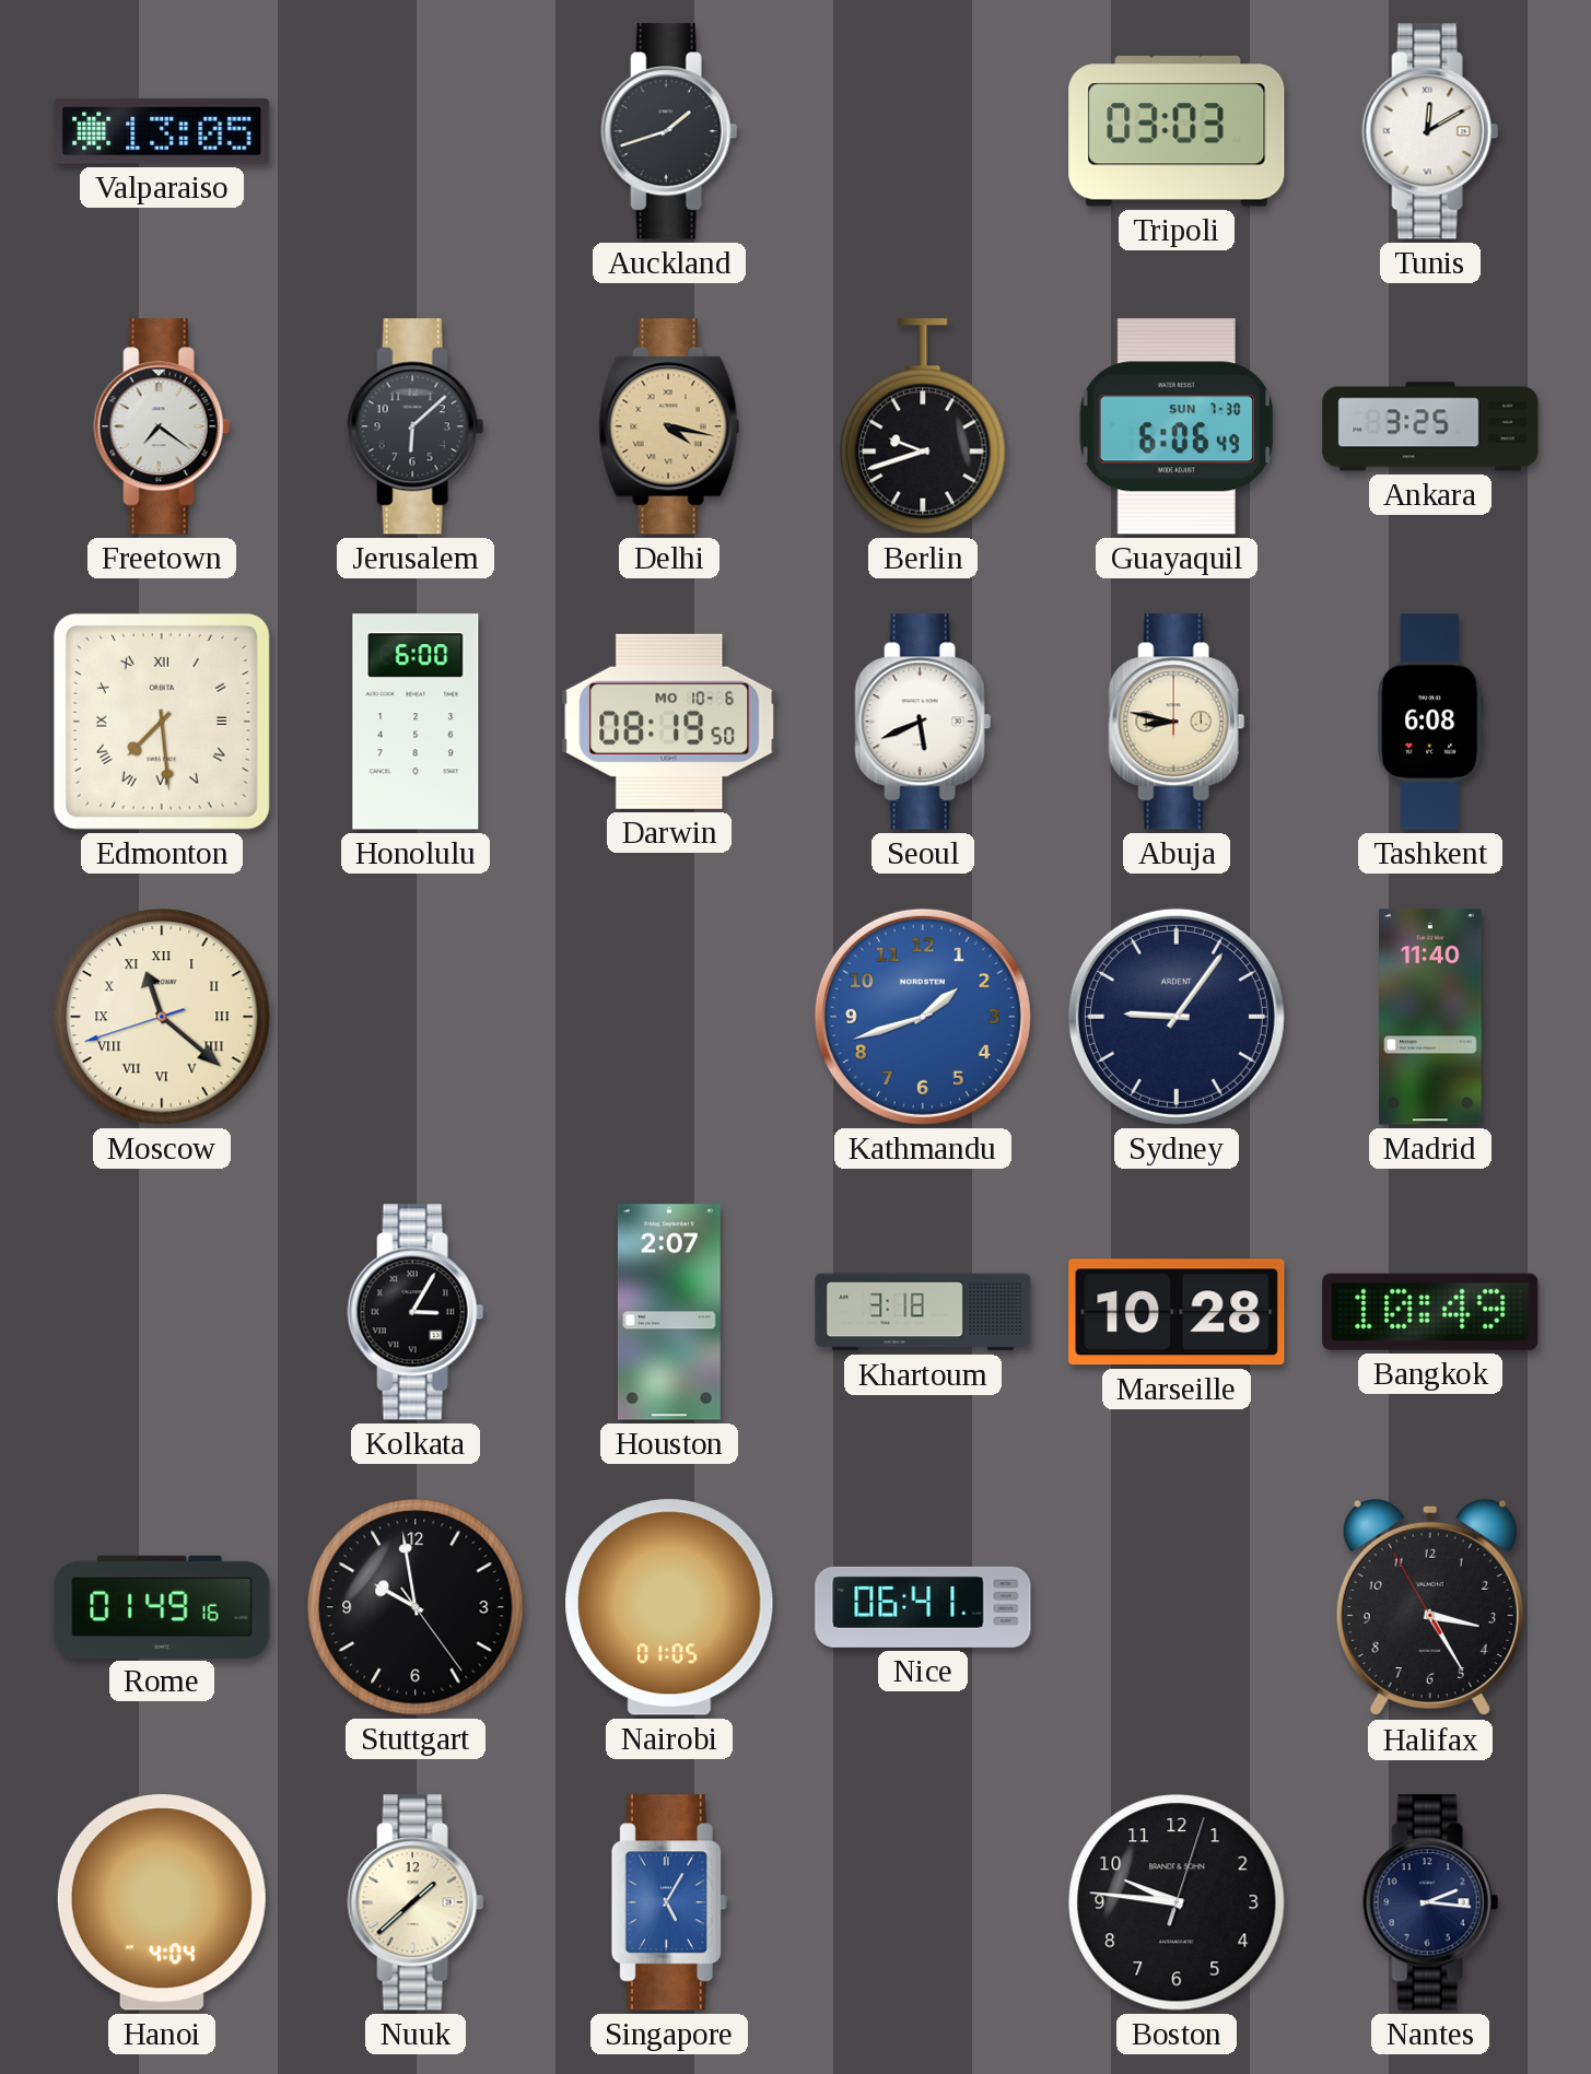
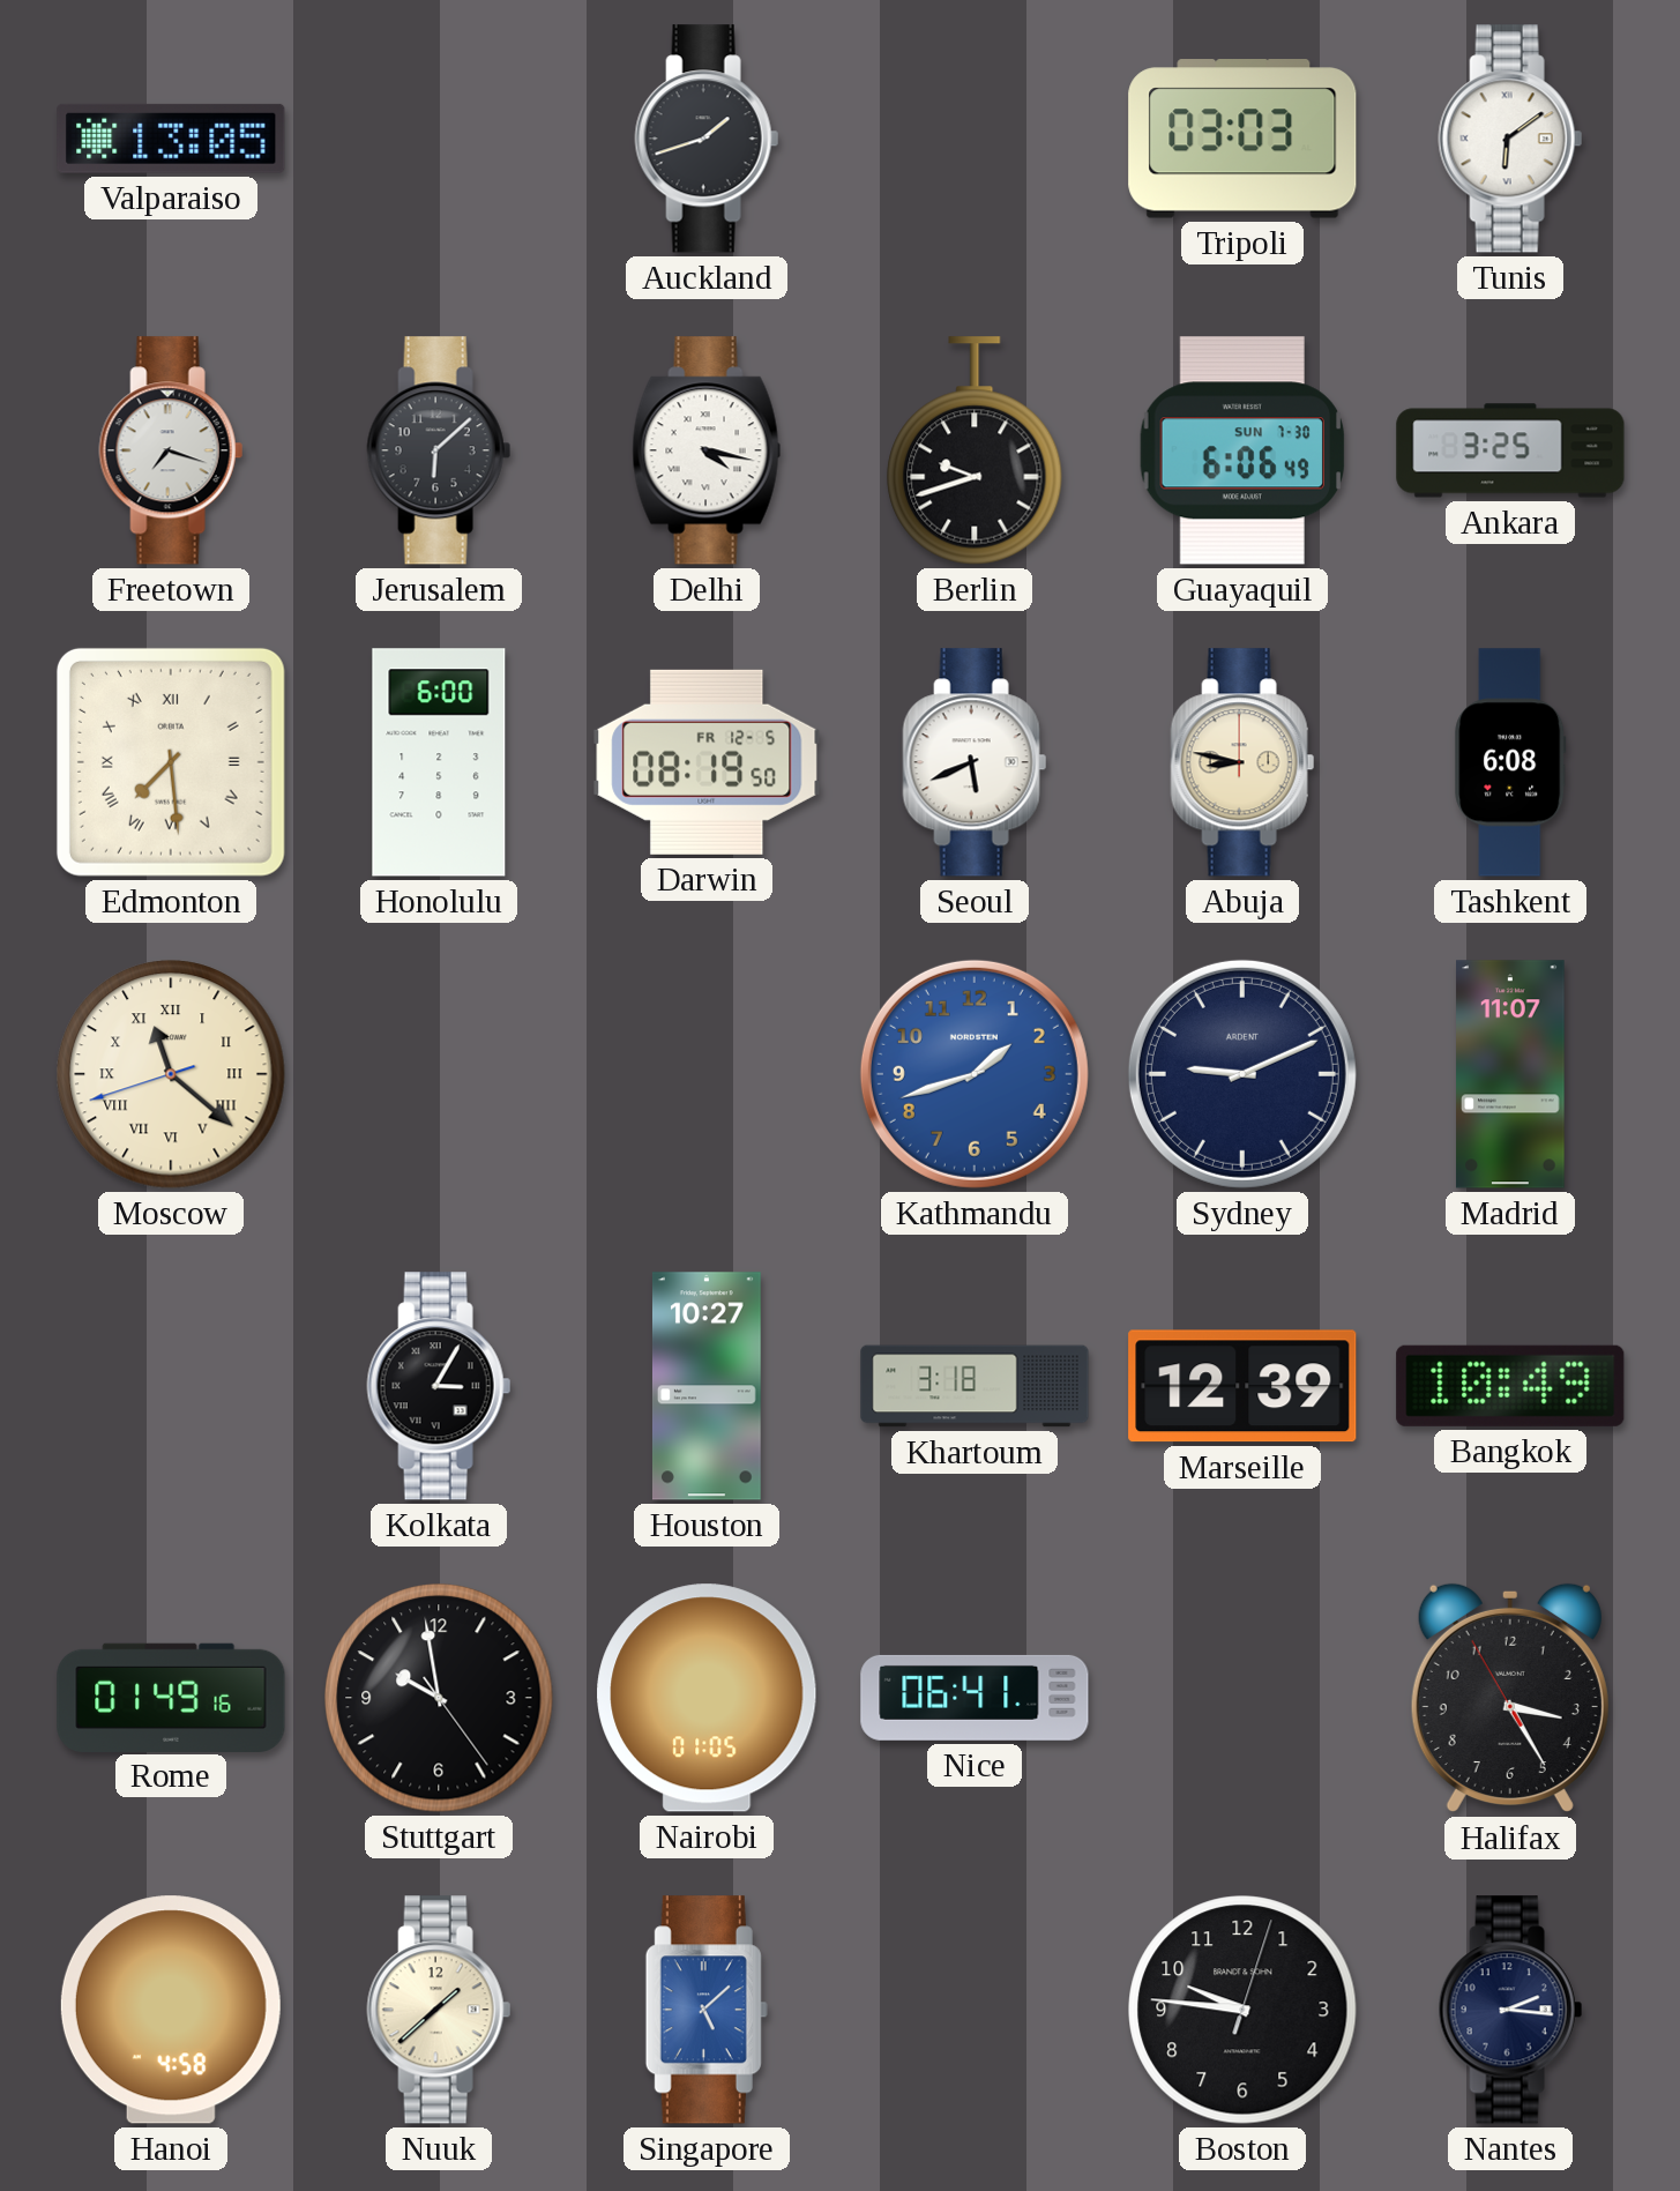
Tunis: 12:10 -> 6:09 (1510, 139)
Freetown: 7:21 -> 7:18 (171, 450)
Delhi dial: champagne -> white (707, 450)
Darwin date: MO 10-6 -> FR 12-5 (707, 762)
Sydney: 9:06 -> 9:11 (1242, 1074)
Madrid: 11:40 -> 11:07 (1510, 1074)
Houston: 2:07 -> 10:27 (707, 1386)
Marseille: 10:28 -> 12:39 (1242, 1386)
Hanoi: 4:04 -> 4:58 (171, 2010)
Singapore: 5:05 -> 5:08 (707, 2010)
